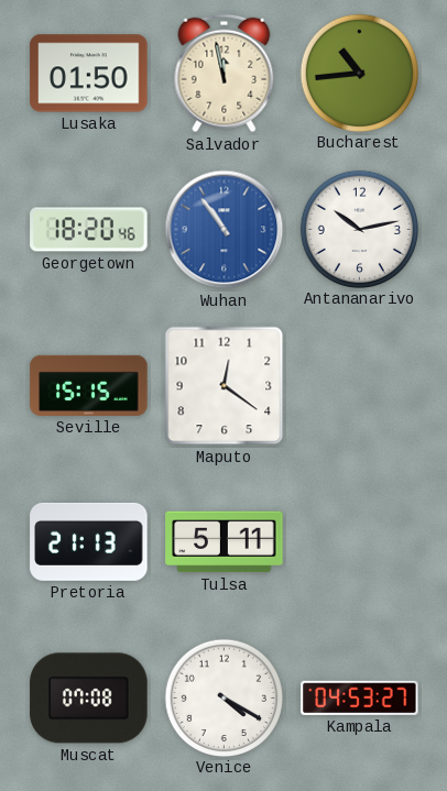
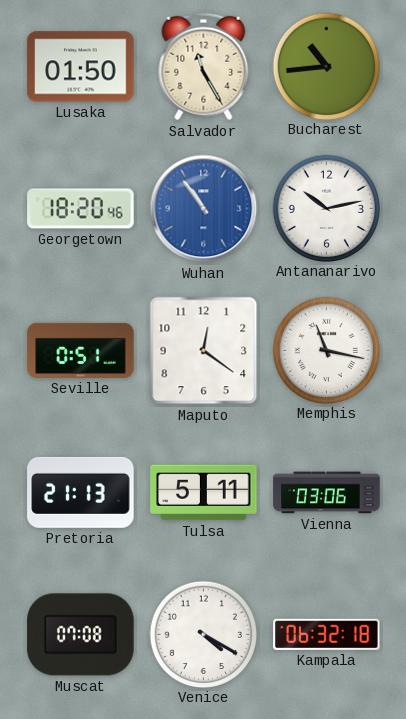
Salvador: 11:58 -> 11:25 (204, 67)
Seville: 15:15 -> 0:51 (81, 350)
Memphis: none -> 11:17 (326, 350)
Vienna: none -> 03:06 (327, 493)
Kampala: 04:53 -> 06:32 (327, 634)
